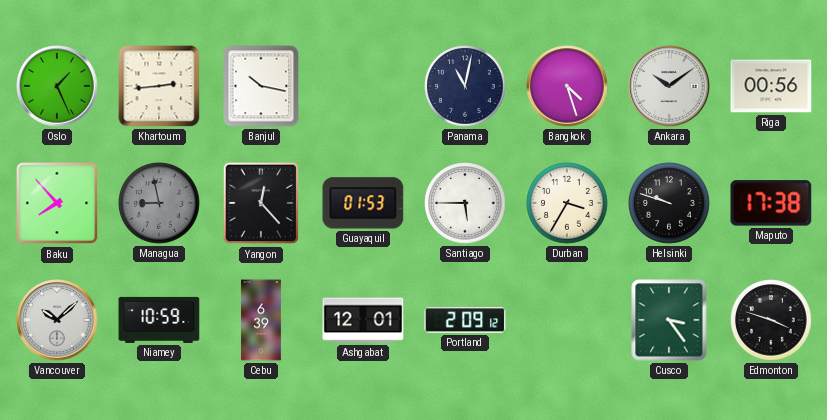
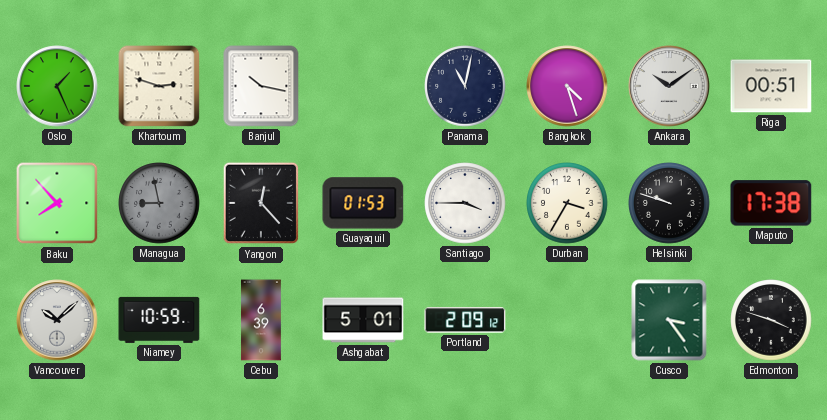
Khartoum: 2:44 -> 2:48 (159, 86)
Riga: 00:56 -> 00:51 (771, 86)
Santiago: 5:45 -> 3:45 (465, 203)
Ashgabat: 12:01 -> 5:01 (363, 320)
